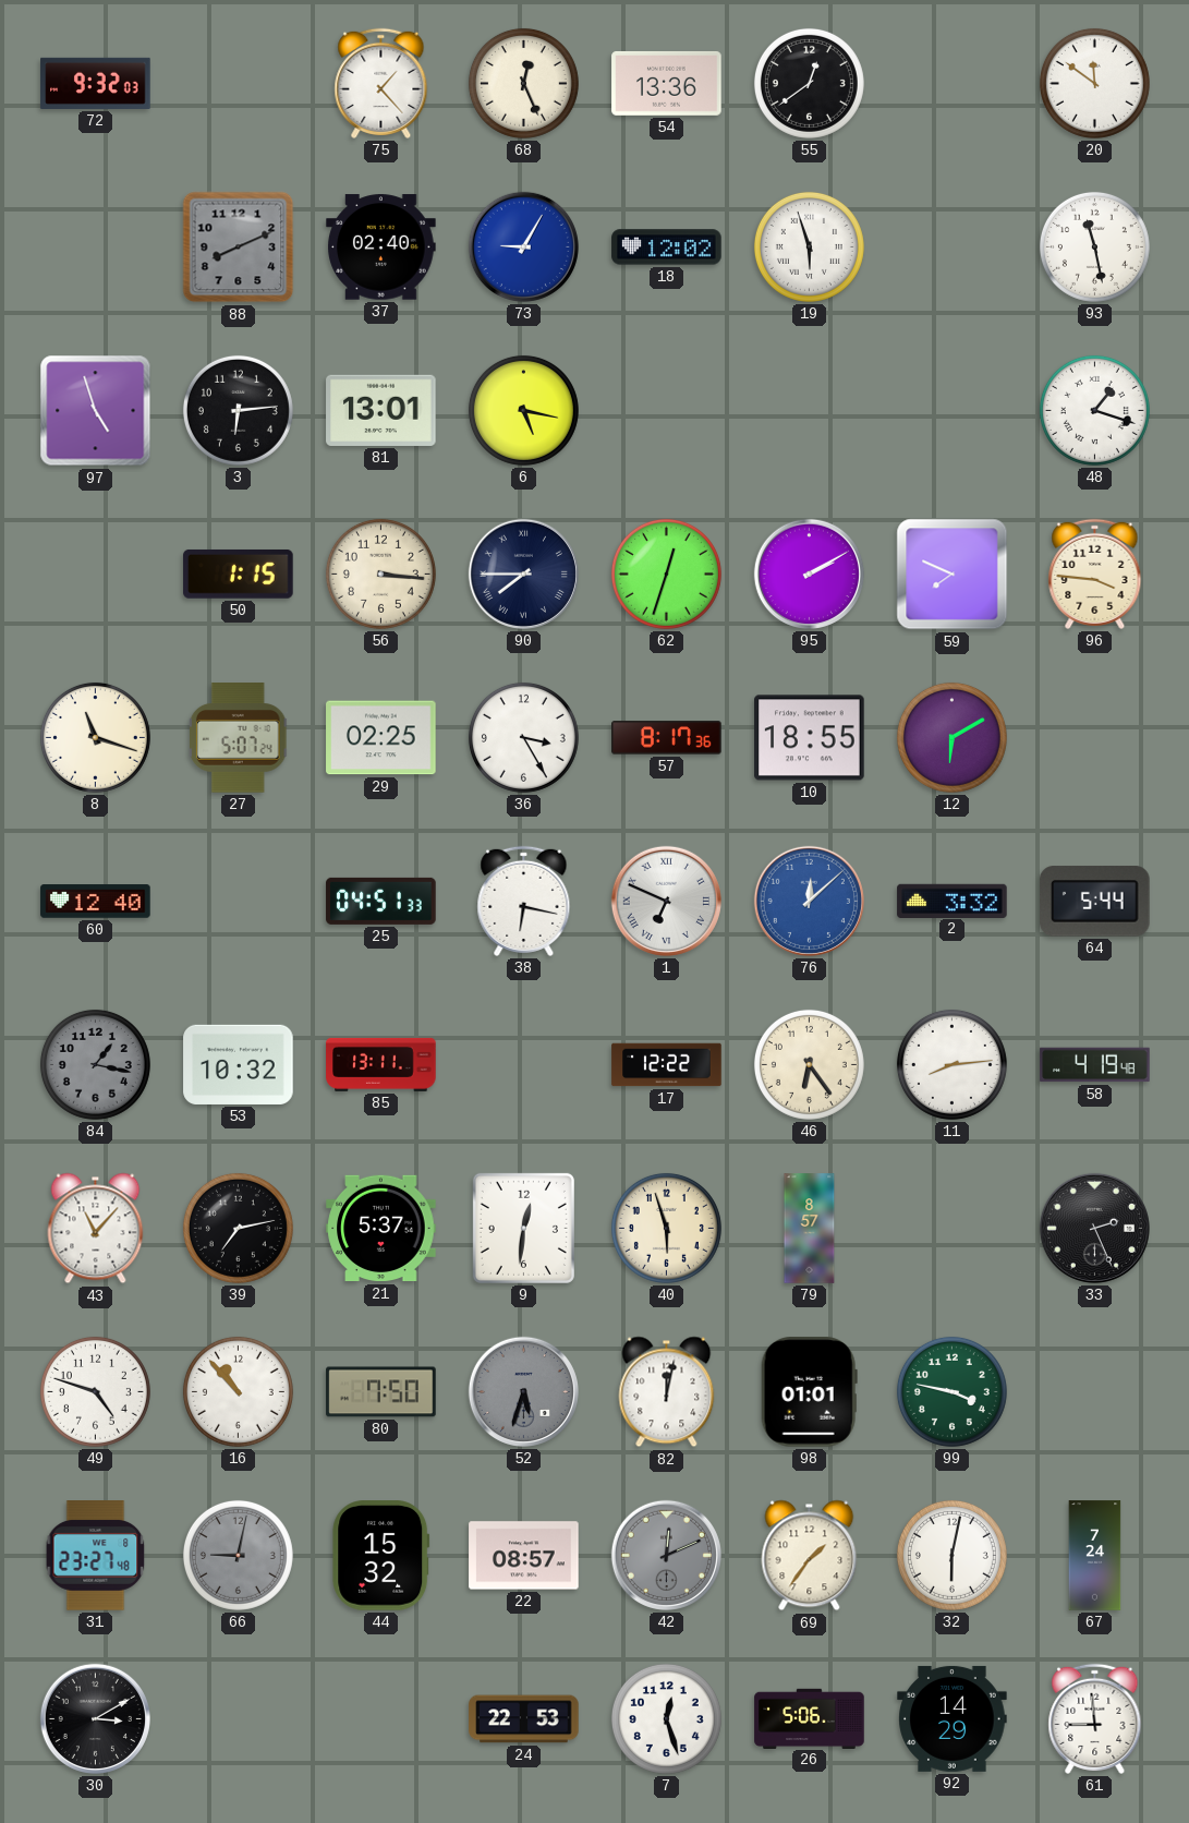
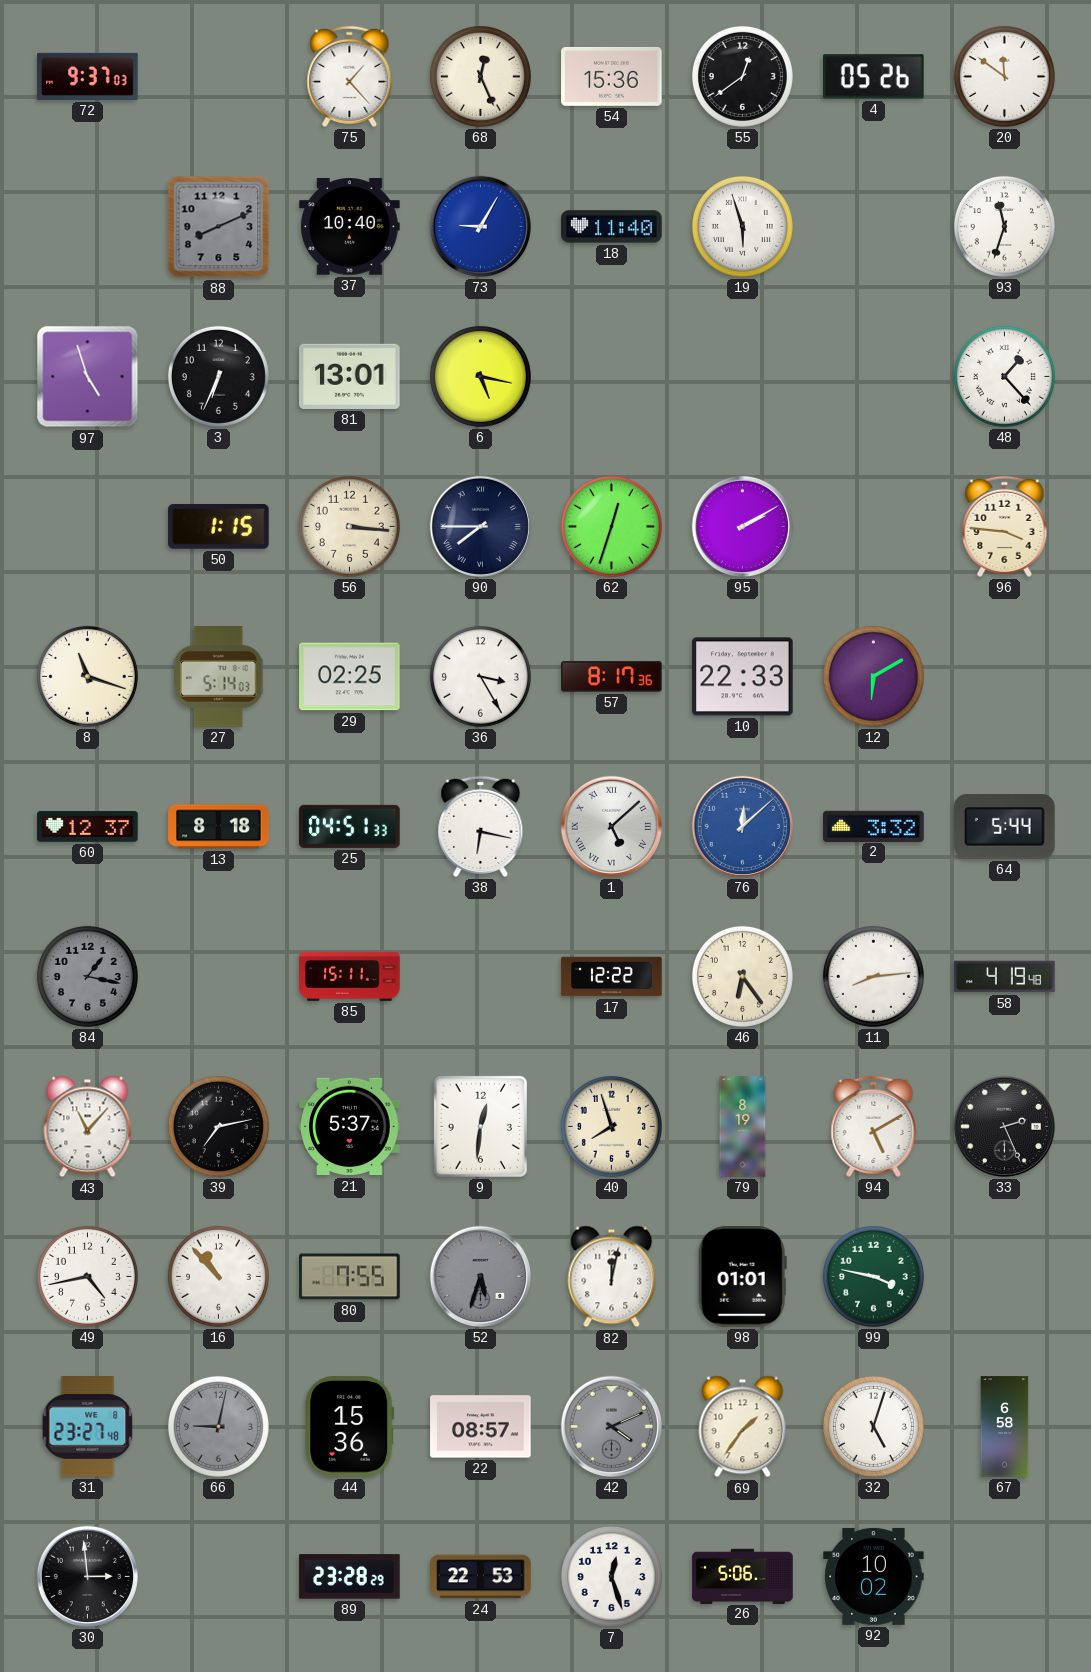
72: 9:32 -> 9:37 (88, 76)
54: 13:36 -> 15:36 (612, 76)
4: none -> 05:26 (874, 77)
37: 02:40 -> 10:40 (350, 227)
18: 12:02 -> 11:40 (612, 227)
93: 11:28 -> 11:33 (1004, 226)
3: 6:14 -> 6:34 (218, 376)
48: 1:18 -> 1:23 (1004, 376)
59: 7:49 -> none (953, 575)
27: 5:07 -> 5:14 (218, 677)
10: 18:55 -> 22:33 (743, 677)
60: 12:40 -> 12:37 (88, 827)
13: none -> 8:18 (219, 827)
1: 6:49 -> 5:08 (611, 826)
53: 10:32 -> none (239, 1064)
85: 13:11 -> 15:11 (350, 976)
40: 5:57 -> 7:57 (611, 1126)
79: 8:57 -> 8:19 (743, 1127)
94: none -> 5:10 (874, 1126)
49: 4:48 -> 4:43 (87, 1276)
80: 7:50 -> 7:55 (350, 1277)
44: 15:32 -> 15:36 (350, 1427)
42: 12:11 -> 4:11 (611, 1426)
32: 6:02 -> 5:03 (873, 1426)
67: 7:24 -> 6:58 (1005, 1427)
30: 3:10 -> 2:59 (87, 1576)
89: none -> 23:28 (350, 1577)
92: 14:29 -> 10:02 (874, 1576)
61: 8:59 -> none (1095, 1718)
